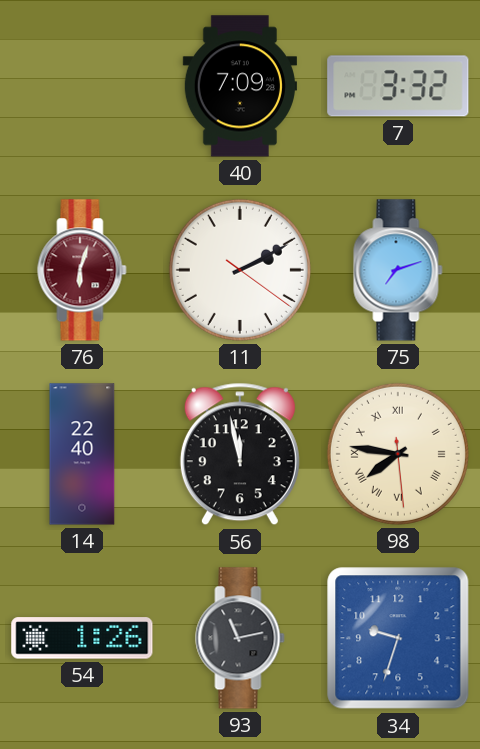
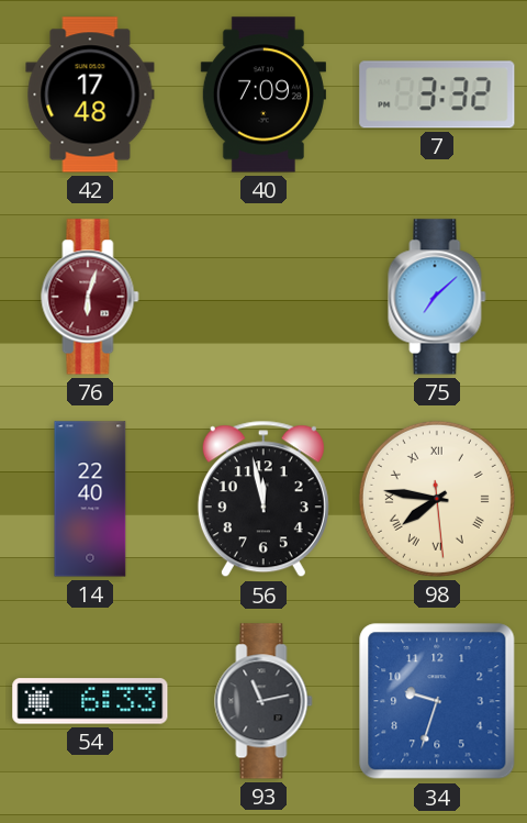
42: none -> 17:48 (90, 94)
11: 2:10 -> none (240, 270)
75: 7:12 -> 7:08 (437, 297)
54: 1:26 -> 6:33 (90, 701)
